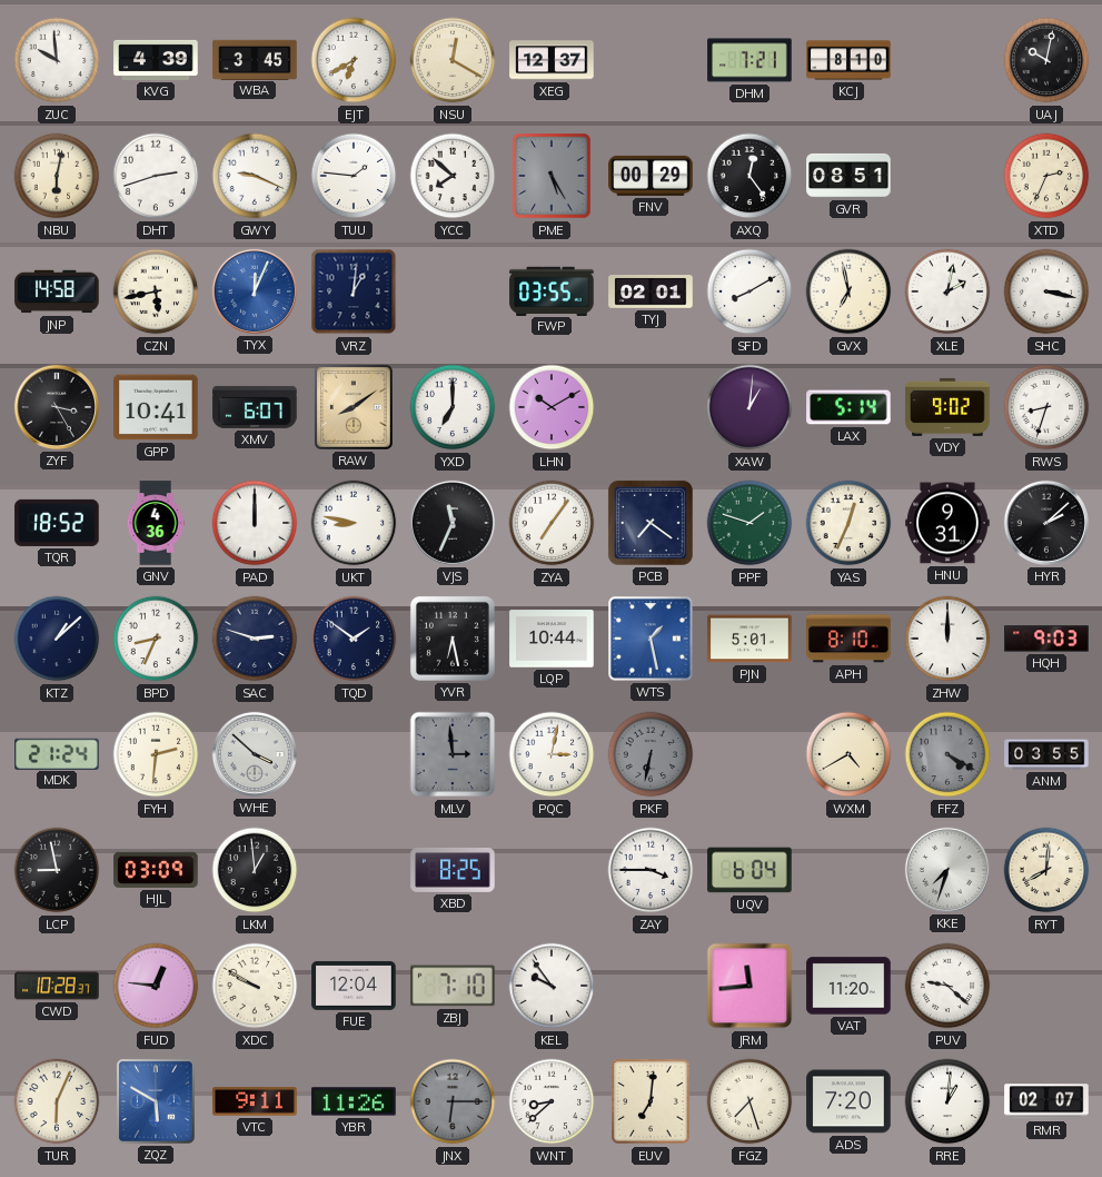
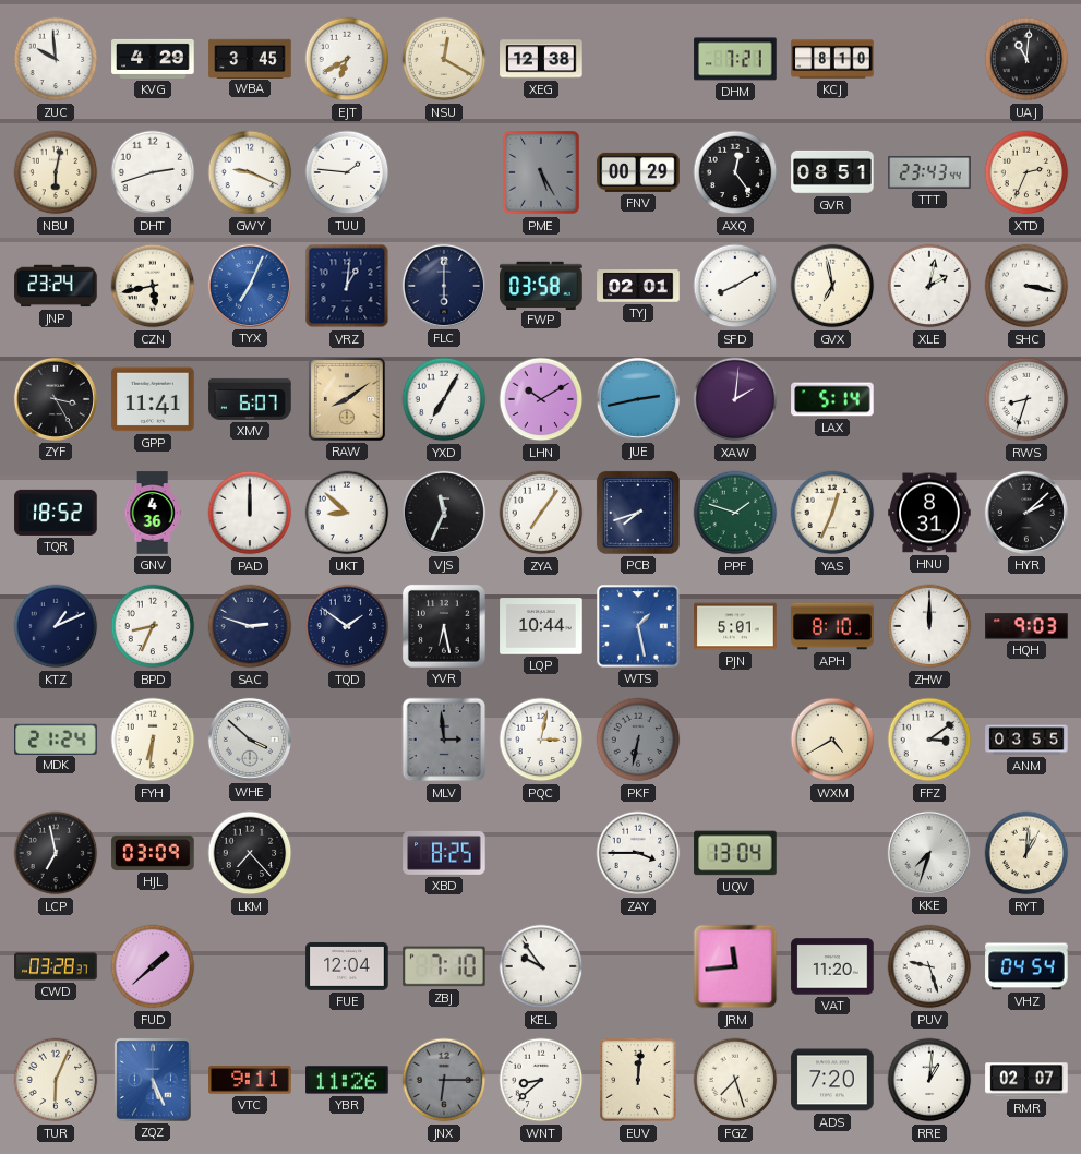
KVG: 4:39 -> 4:29 (153, 59)
XEG: 12:37 -> 12:38 (541, 59)
UAJ: 10:02 -> 11:01 (1026, 59)
YCC: 7:52 -> none (453, 176)
TTT: none -> 23:43 (929, 172)
JNP: 14:58 -> 23:24 (56, 286)
TYX: 12:04 -> 7:04 (250, 286)
FLC: none -> 6:00 (444, 286)
FWP: 03:55 -> 03:58 (541, 285)
GPP: 10:41 -> 11:41 (153, 399)
YXD: 7:00 -> 7:05 (444, 399)
JUE: none -> 2:43 (638, 399)
XAW: 1:01 -> 2:01 (735, 399)
VDY: 9:02 -> none (947, 407)
UKT: 8:47 -> 8:52 (347, 513)
PCB: 7:21 -> 7:42 (638, 513)
HNU: 9:31 -> 8:31 (929, 513)
KTZ: 1:08 -> 1:11 (56, 626)
FYH: 2:31 -> 6:31 (153, 740)
FFZ: 4:20 -> 3:09 (929, 740)
FFZ dial: grey -> white (929, 740)
LCP: 8:58 -> 6:58 (56, 853)
LKM: 12:59 -> 7:23 (250, 853)
UQV: 6:04 -> 13:04 (735, 853)
RYT: 8:01 -> 1:01 (1026, 853)
CWD: 10:28 -> 03:28 (56, 966)
FUD: 12:46 -> 1:38 (153, 966)
XDC: 9:50 -> none (255, 986)
PUV: 9:22 -> 9:27 (929, 966)
VHZ: none -> 04:54 (1026, 966)
ZQZ: 5:50 -> 5:26 (153, 1080)
EUV: 7:01 -> 12:01 (638, 1080)
